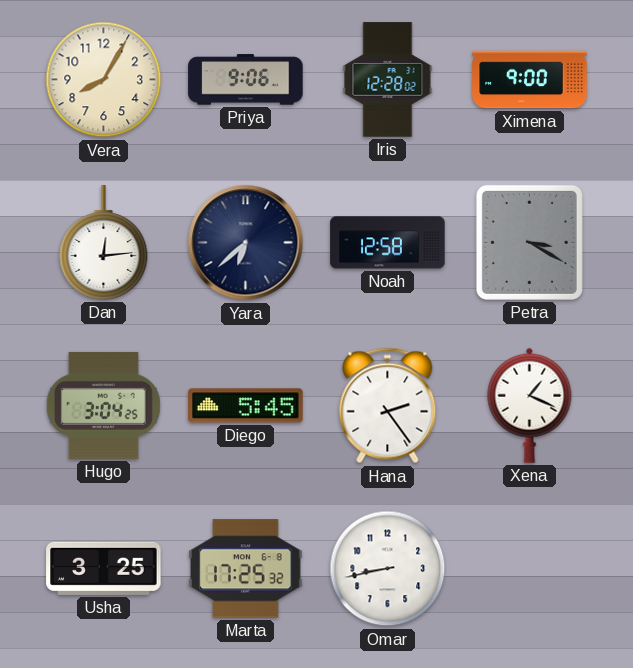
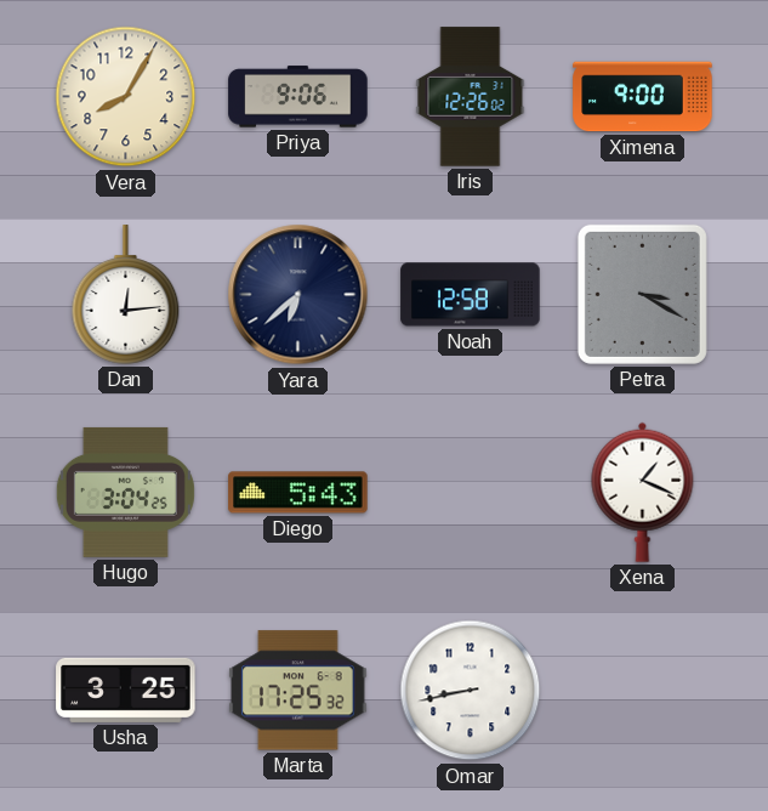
Iris: 12:28 -> 12:26 (471, 97)
Diego: 5:45 -> 5:43 (298, 493)
Hana: 2:24 -> none (388, 406)
